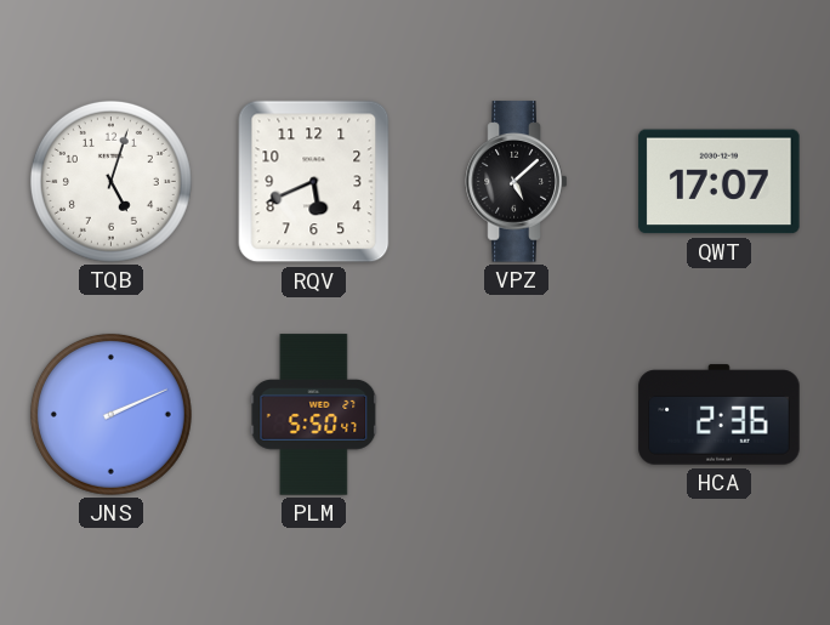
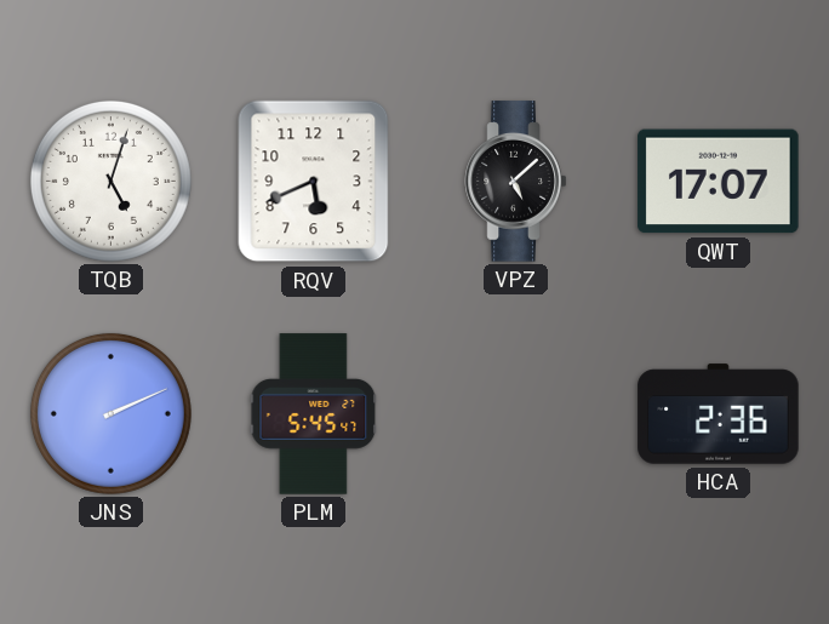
PLM: 5:50 -> 5:45 (314, 414)
